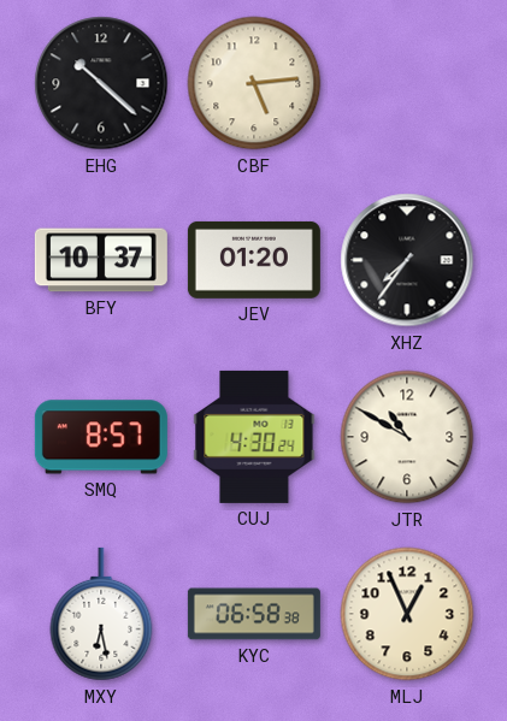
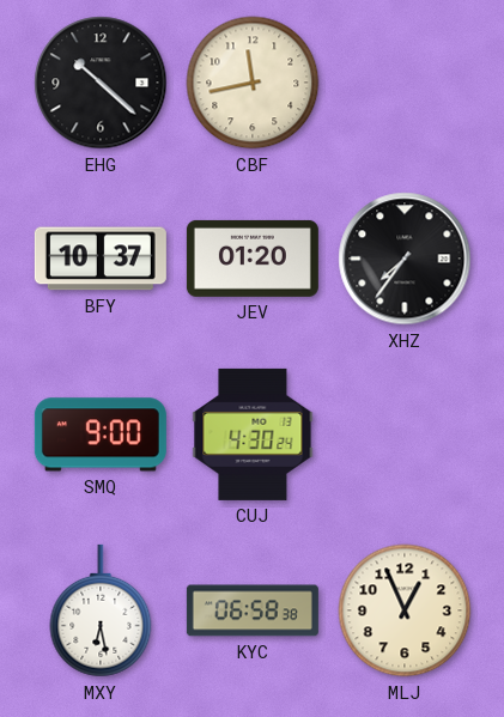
CBF: 5:14 -> 11:43 (253, 83)
SMQ: 8:57 -> 9:00 (101, 435)
JTR: 10:50 -> none (407, 437)
